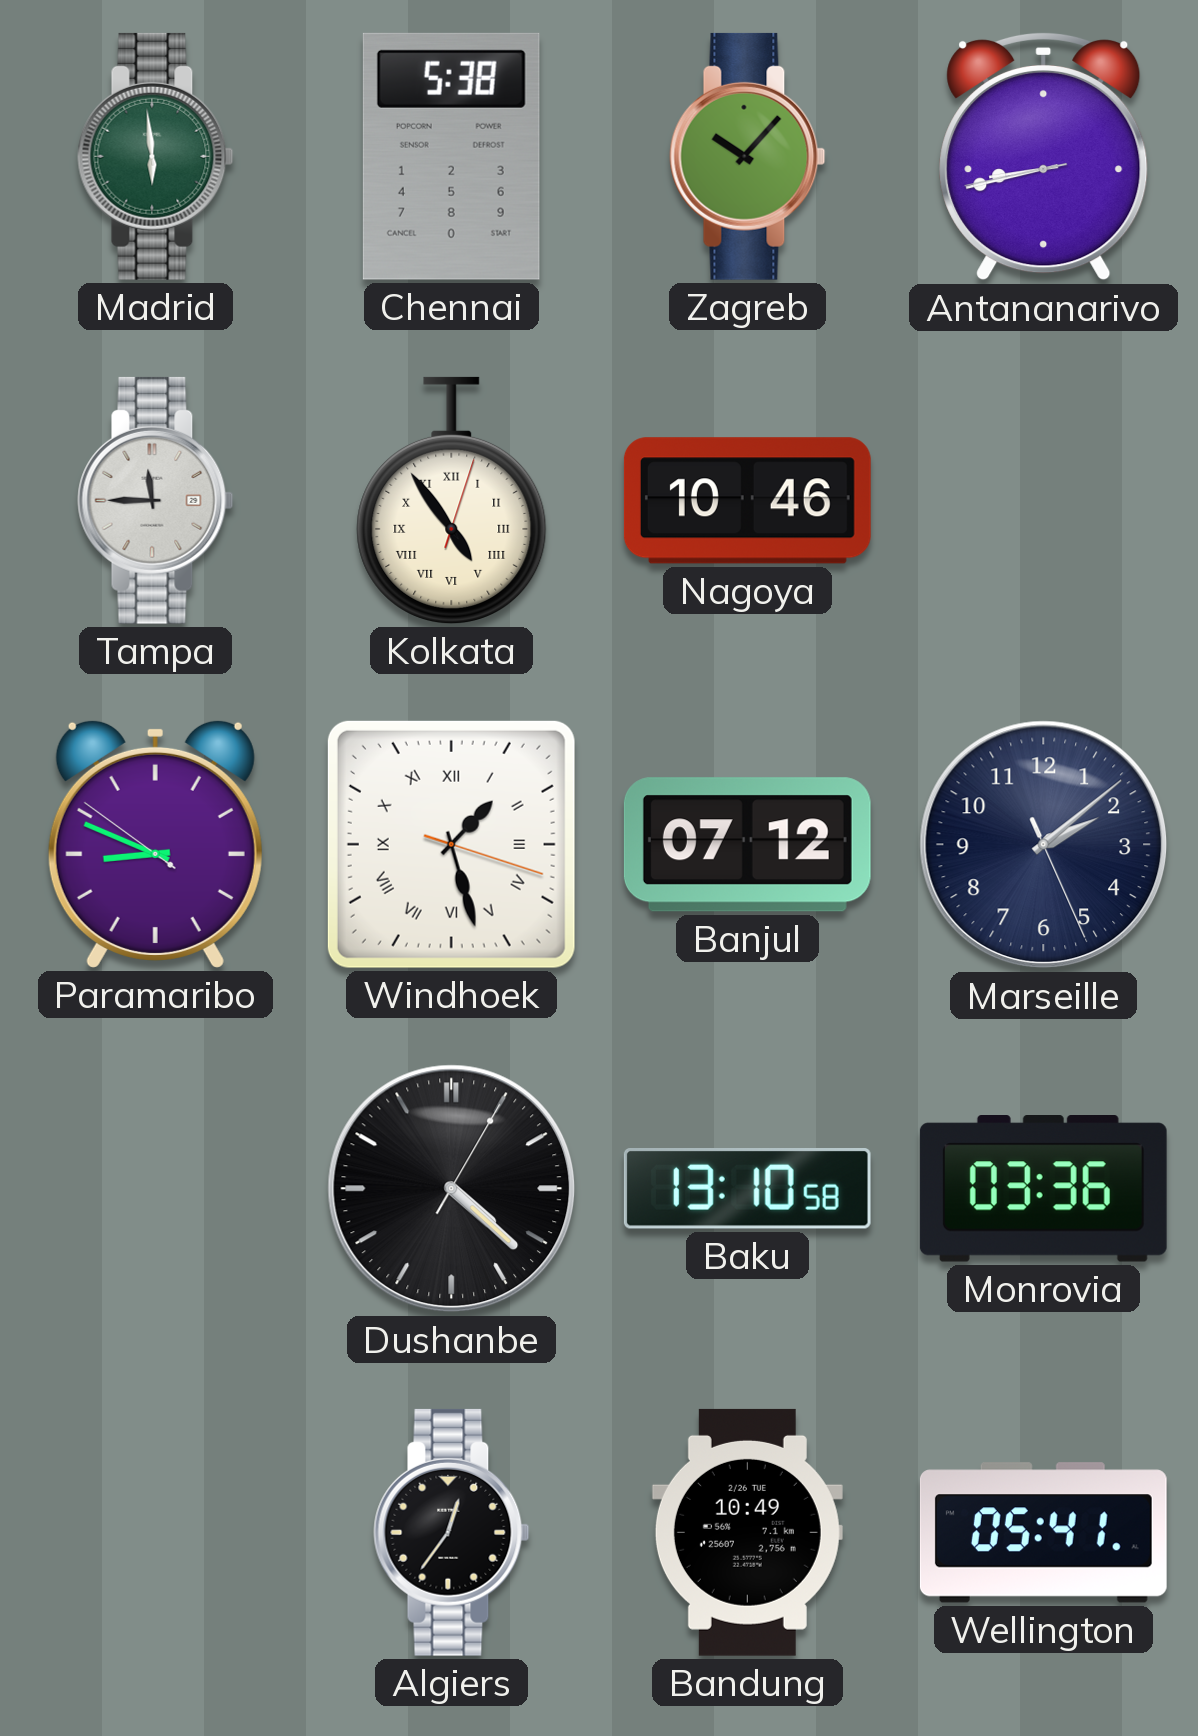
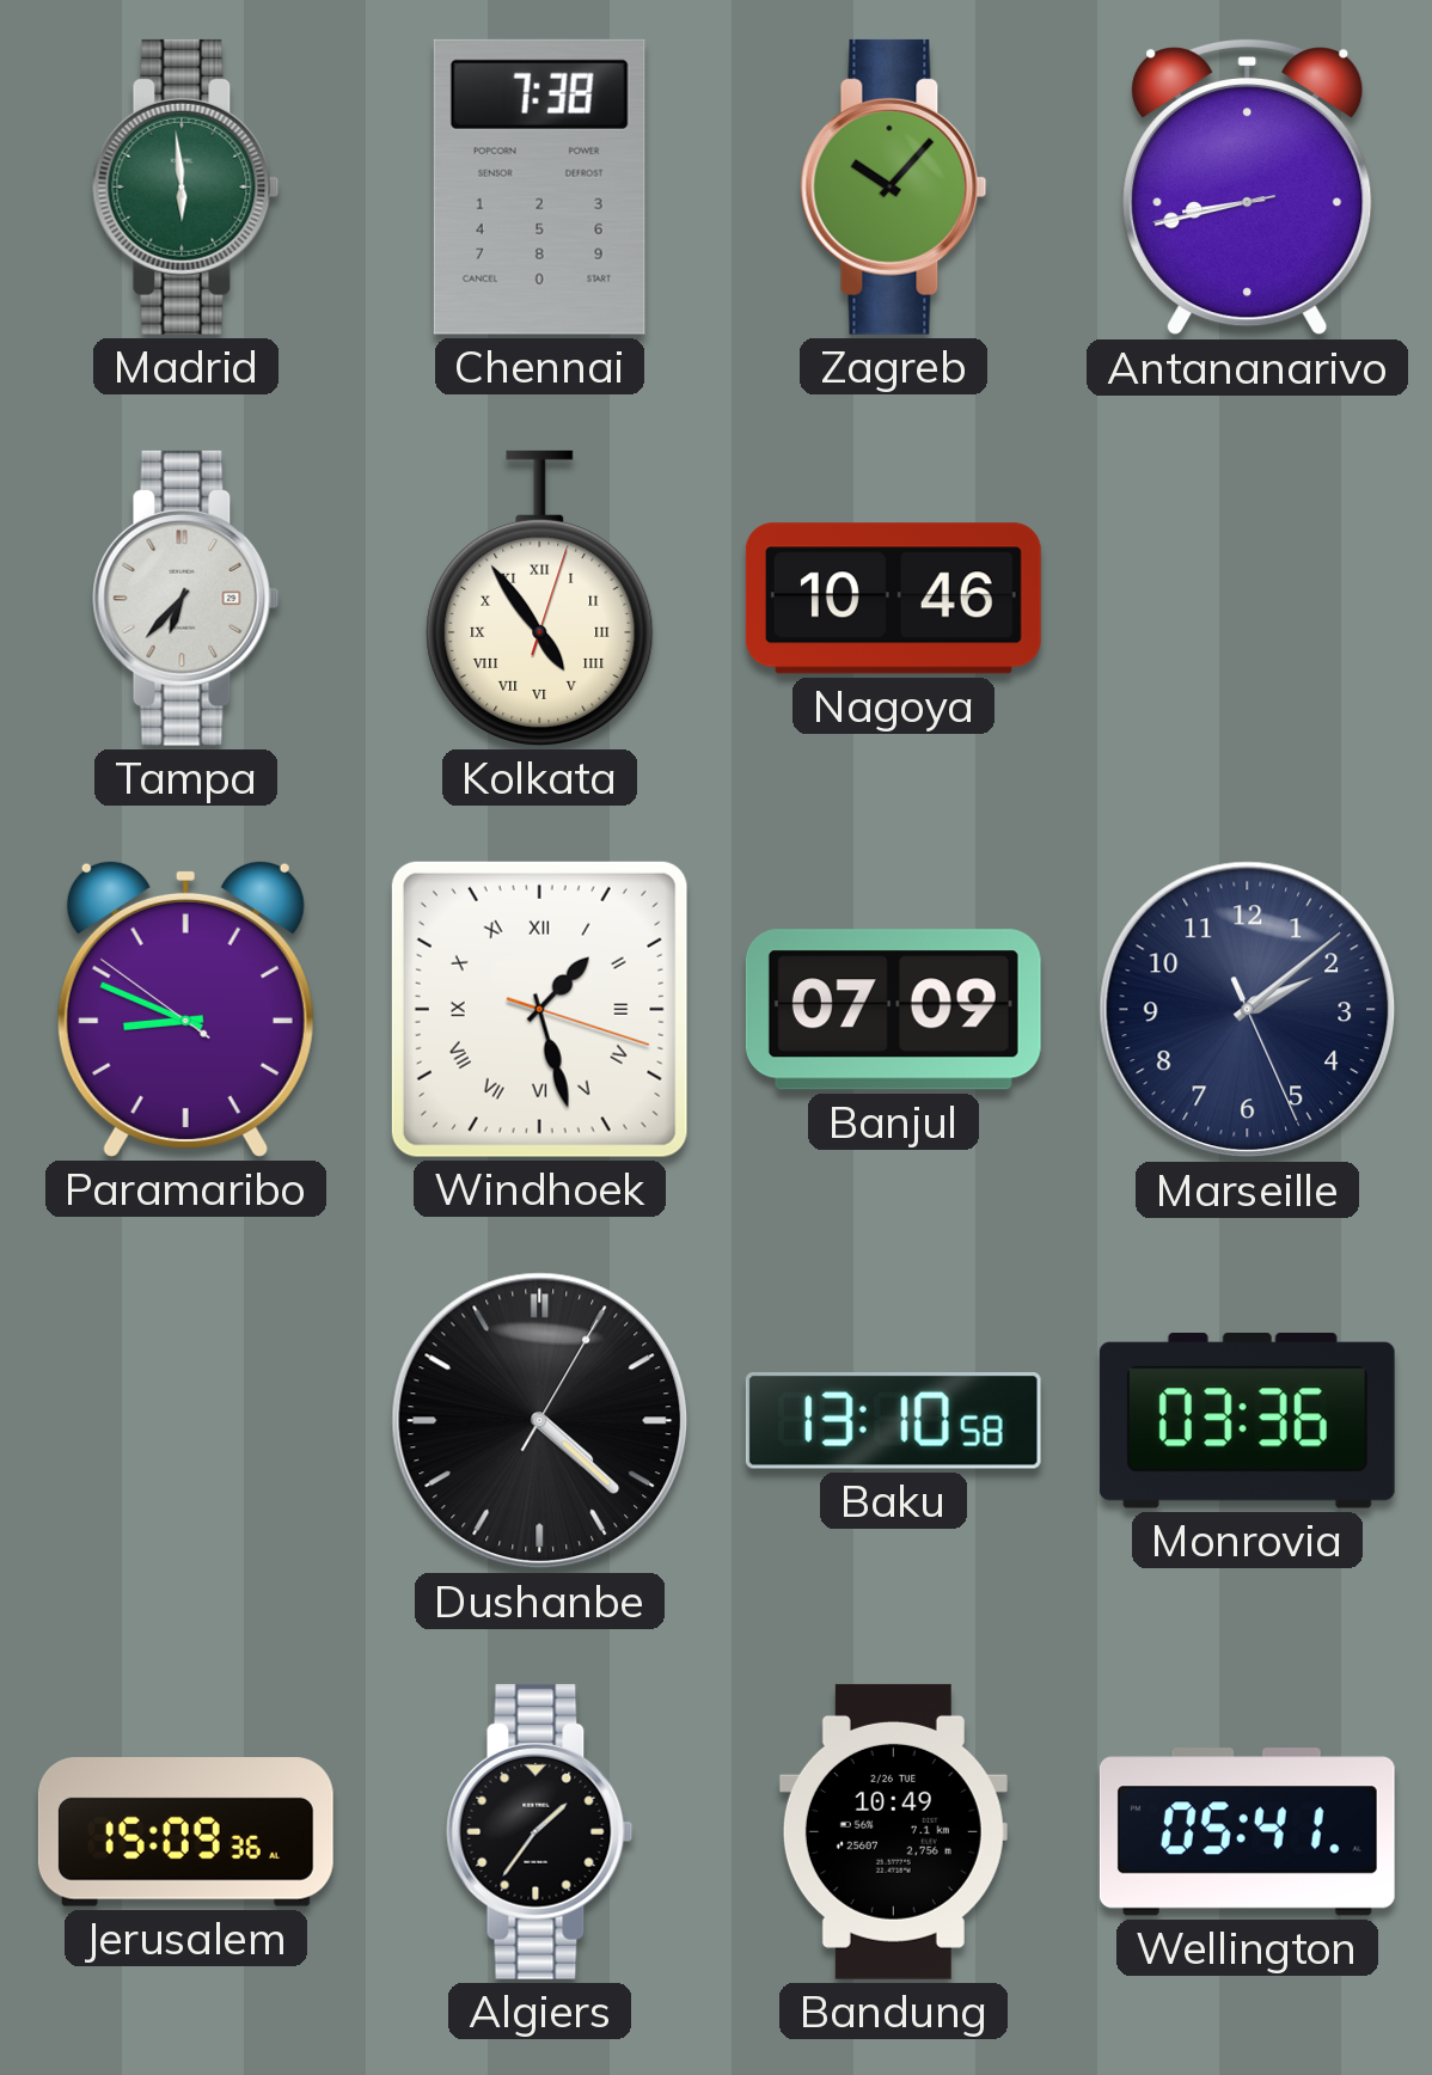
Chennai: 5:38 -> 7:38 (539, 186)
Tampa: 11:45 -> 6:37 (186, 598)
Banjul: 07:12 -> 07:09 (893, 1010)
Jerusalem: none -> 15:09 (185, 1832)
Algiers: 12:36 -> 1:36 (540, 1831)
